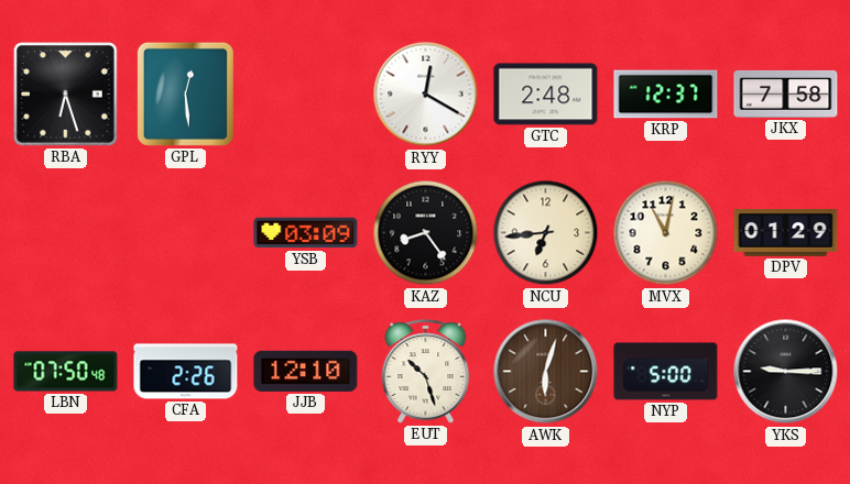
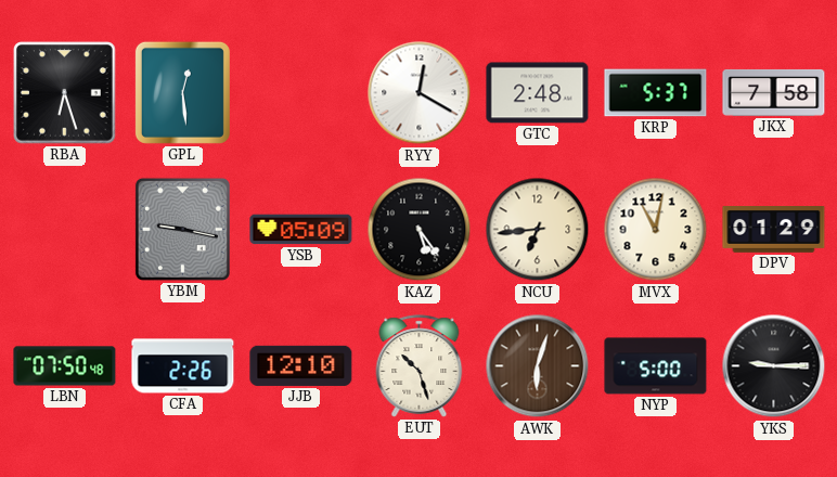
KRP: 12:37 -> 5:37 (656, 93)
YBM: none -> 9:17 (182, 229)
YSB: 03:09 -> 05:09 (301, 230)
KAZ: 8:24 -> 5:24 (420, 230)
